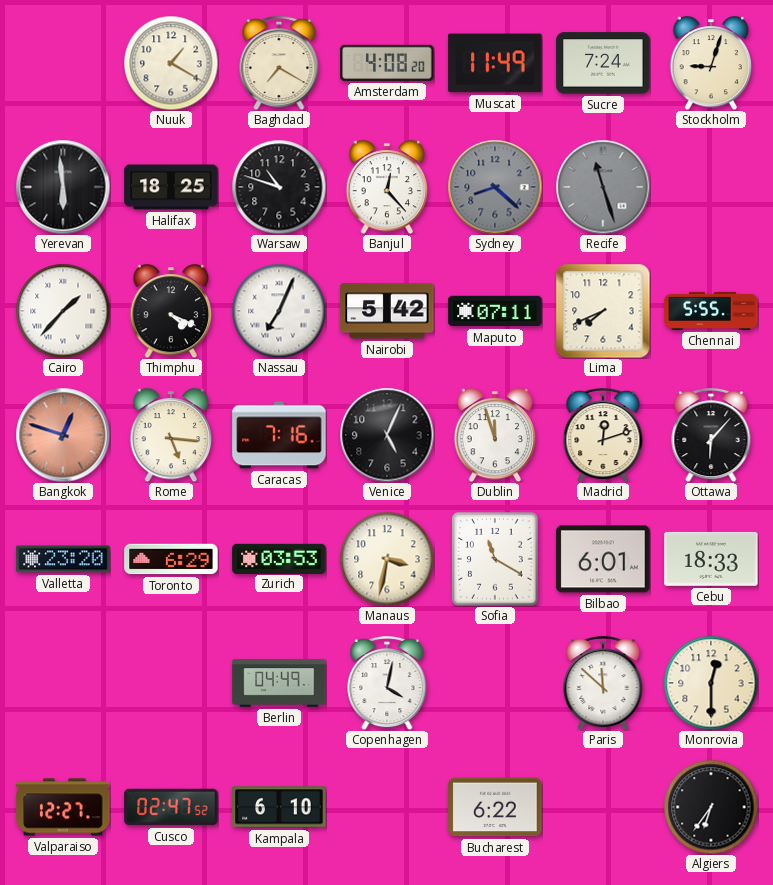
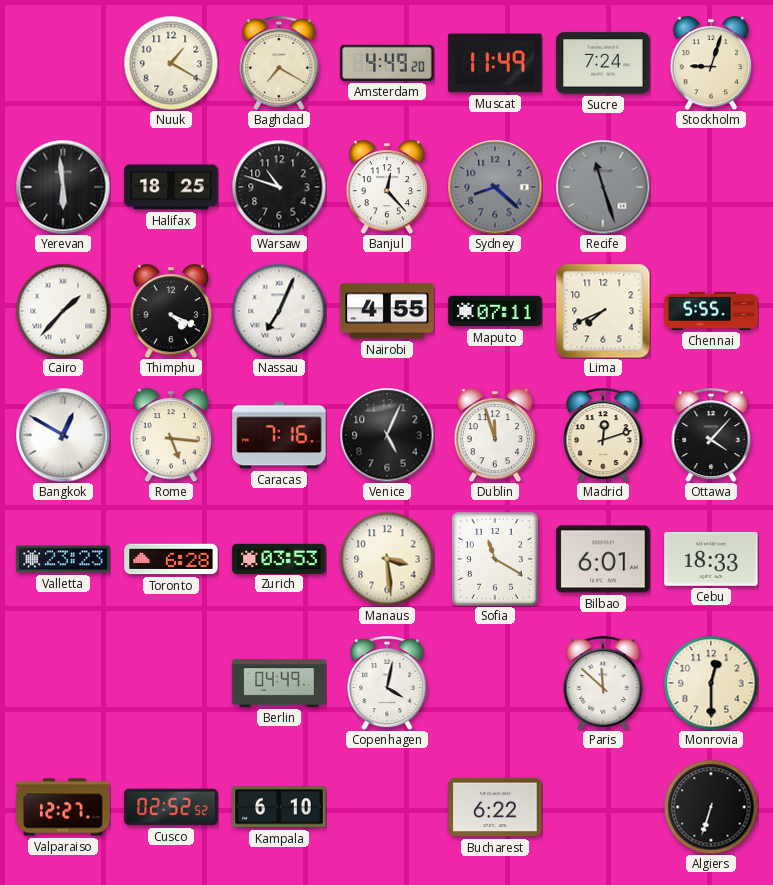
Amsterdam: 4:08 -> 4:49 (387, 63)
Nairobi: 5:42 -> 4:55 (387, 311)
Bangkok: 12:48 -> 12:50 (63, 435)
Bangkok dial: salmon -> white (63, 435)
Ottawa: 6:07 -> 4:07 (711, 436)
Valletta: 23:20 -> 23:23 (63, 559)
Toronto: 6:29 -> 6:28 (171, 559)
Manaus: 3:32 -> 3:29 (387, 559)
Cusco: 02:47 -> 02:52 (171, 807)
Algiers: 6:36 -> 6:33 (711, 807)
